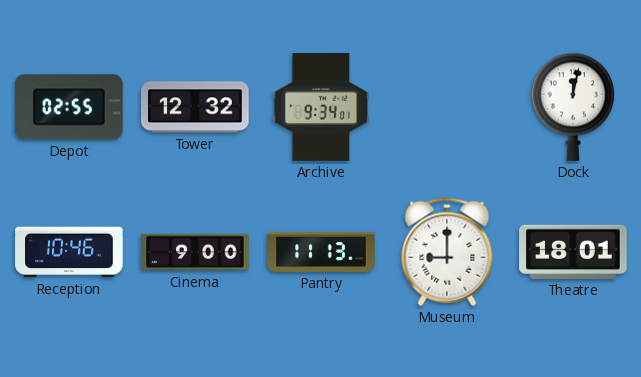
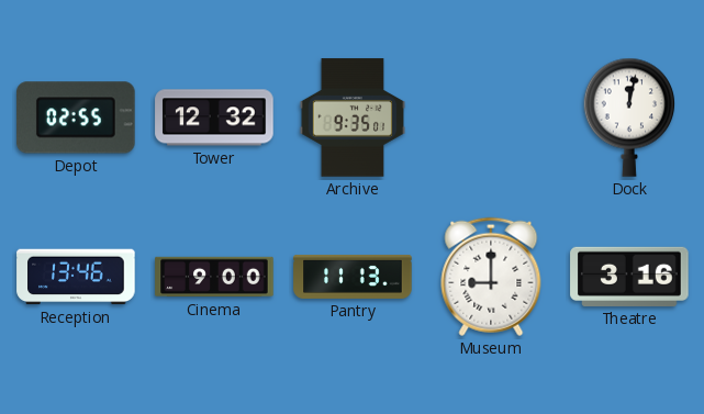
Archive: 9:34 -> 9:35 (353, 118)
Reception: 10:46 -> 13:46 (76, 277)
Theatre: 18:01 -> 3:16 (629, 277)
